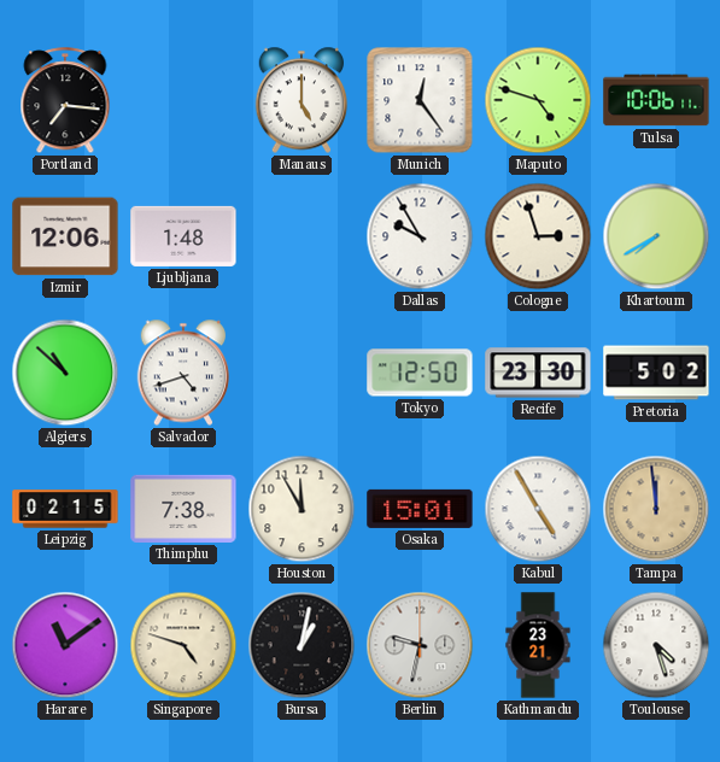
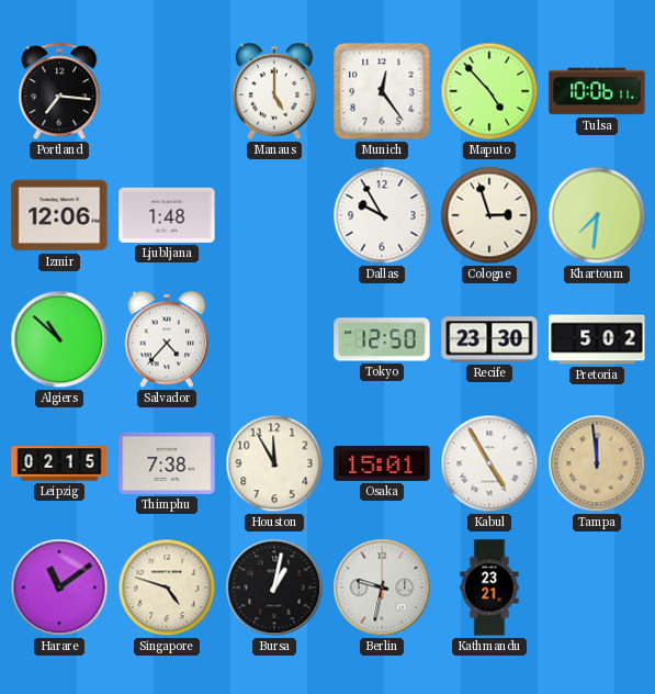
Maputo: 4:48 -> 4:53 (489, 91)
Khartoum: 7:40 -> 7:31 (597, 215)
Salvador: 4:42 -> 4:37 (167, 339)
Toulouse: 4:27 -> none (656, 645)
